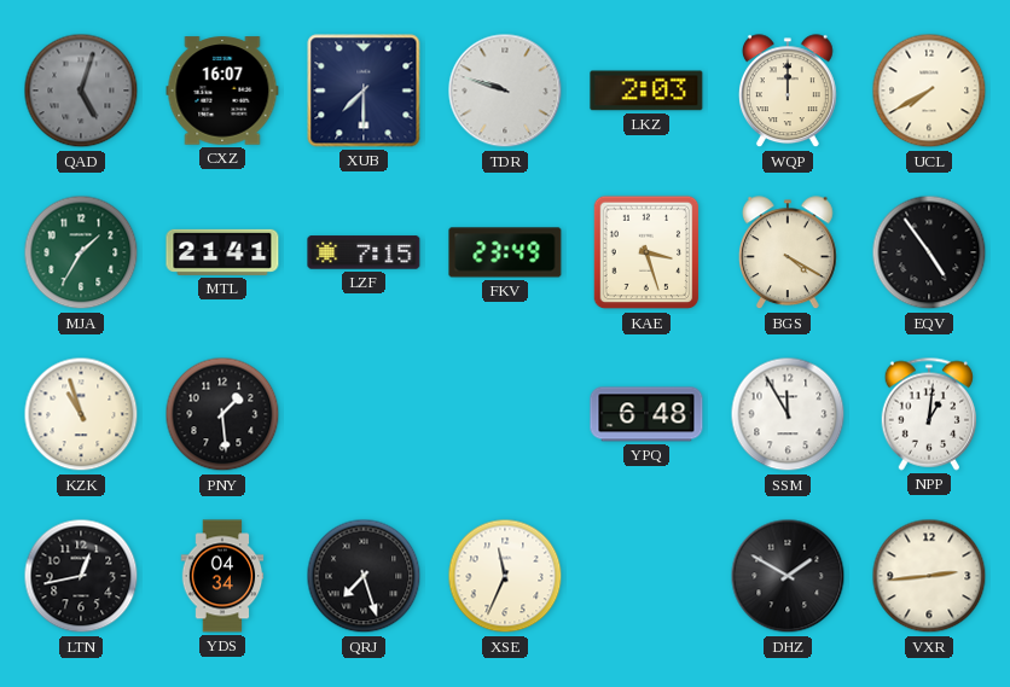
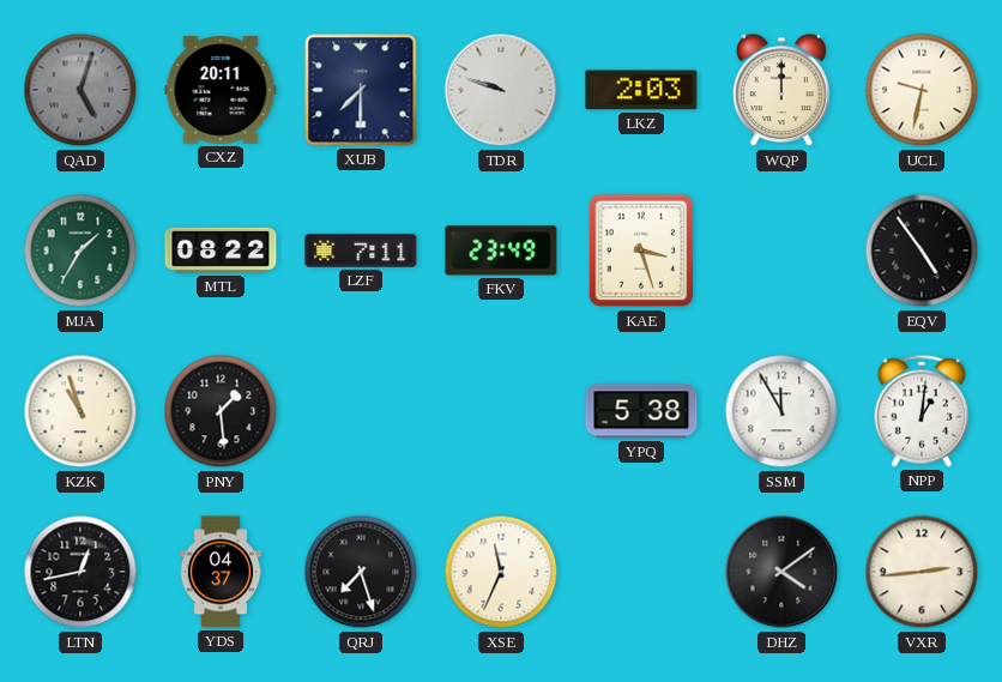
CXZ: 16:07 -> 20:11 (221, 90)
UCL: 7:40 -> 9:32 (922, 90)
MTL: 21:41 -> 08:22 (221, 251)
LZF: 7:15 -> 7:11 (361, 251)
BGS: 4:20 -> none (788, 254)
YPQ: 6:48 -> 5:38 (641, 411)
YDS: 04:34 -> 04:37 (221, 572)
DHZ: 1:50 -> 4:09 (781, 572)
